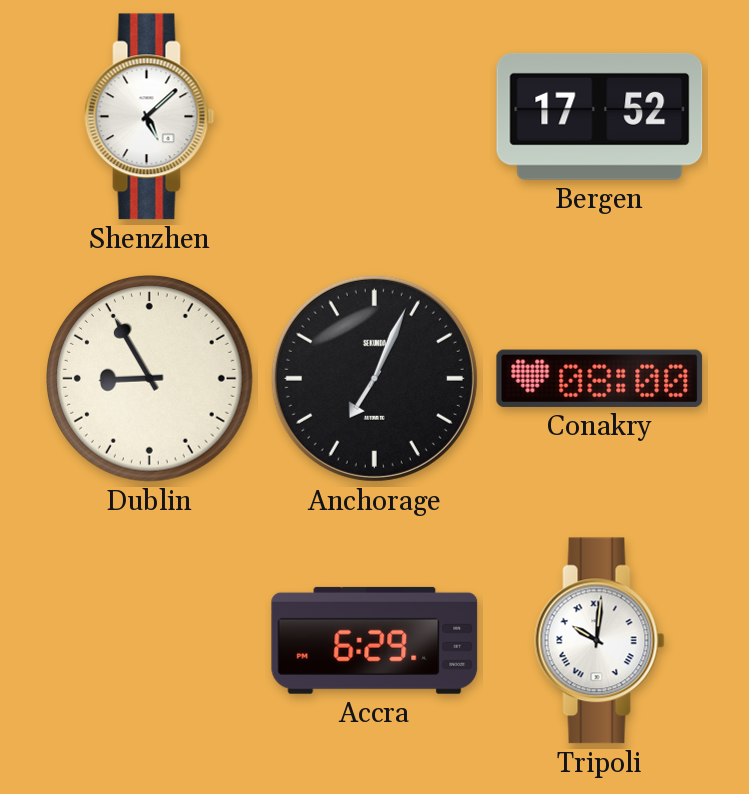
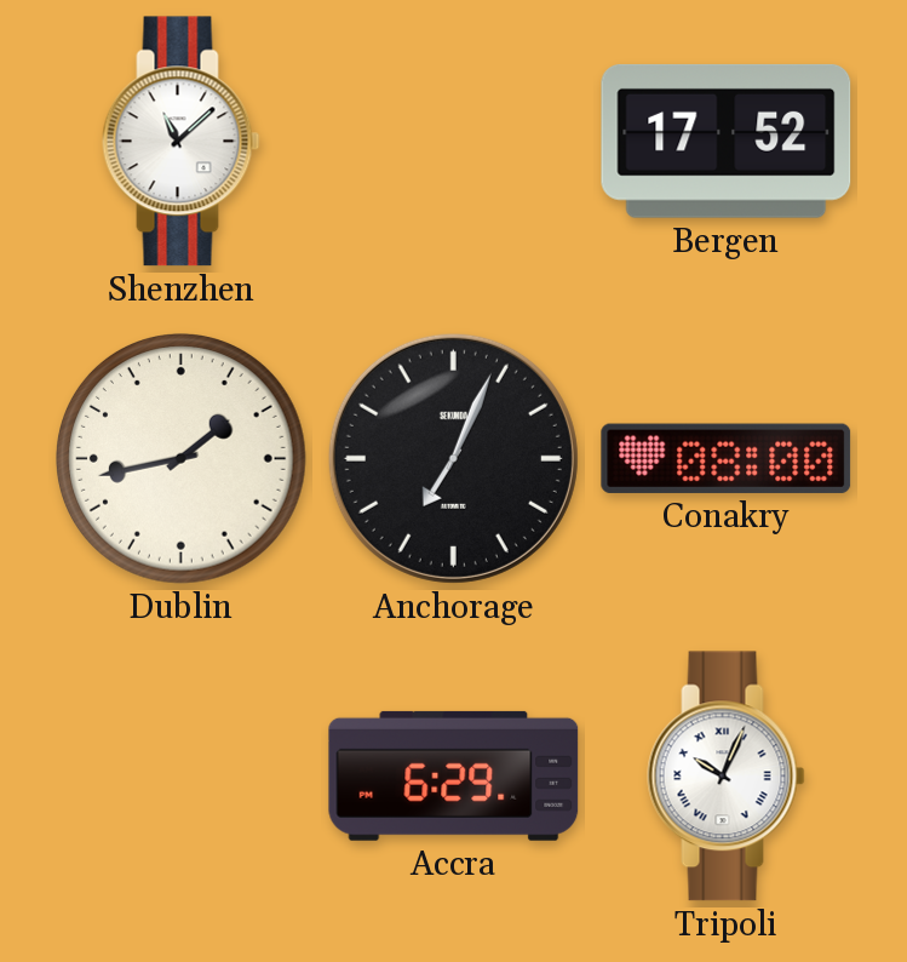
Shenzhen: 5:08 -> 11:08 (182, 142)
Dublin: 8:55 -> 1:43 (182, 459)
Tripoli: 10:01 -> 10:04 (727, 777)
